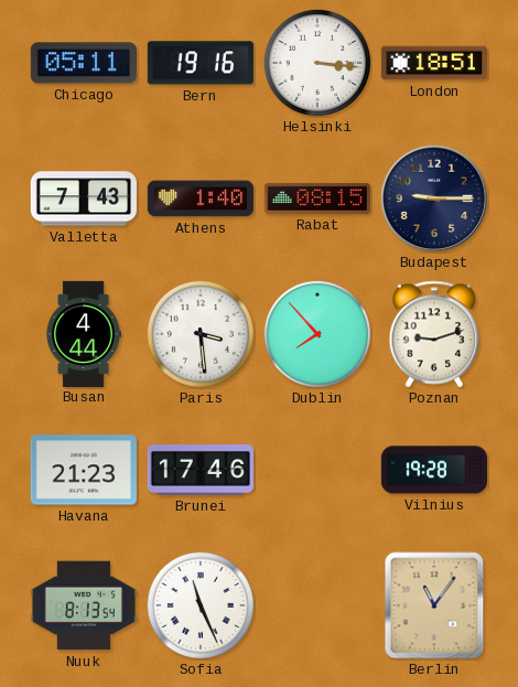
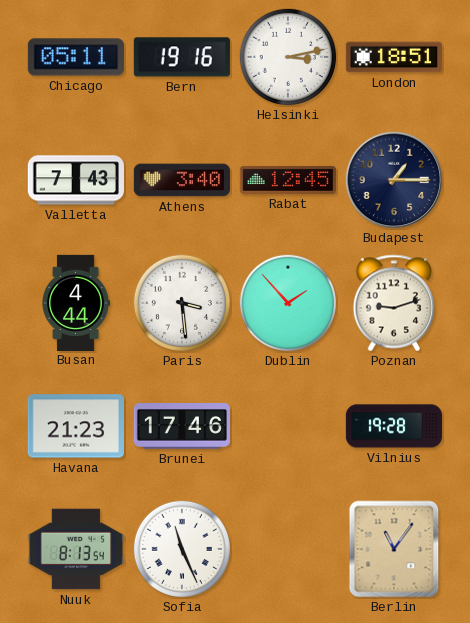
Helsinki: 3:16 -> 3:13 (288, 57)
Athens: 1:40 -> 3:40 (182, 180)
Rabat: 08:15 -> 12:45 (288, 180)
Budapest: 9:15 -> 1:15 (394, 180)
Dublin: 7:53 -> 1:53 (288, 303)
